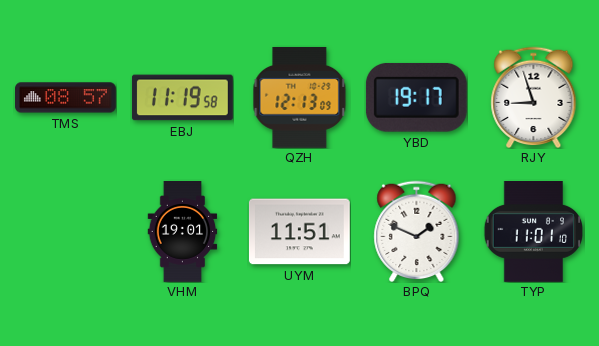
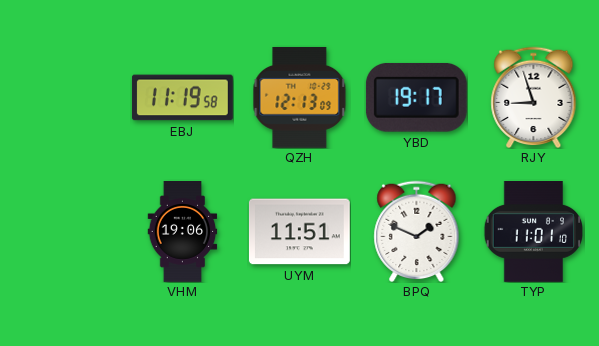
TMS: 08:57 -> none (66, 98)
VHM: 19:01 -> 19:06 (183, 232)
